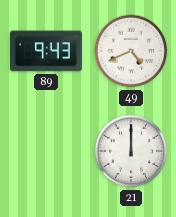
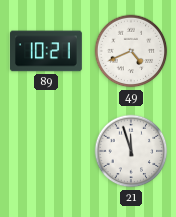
89: 9:43 -> 10:21 (46, 51)
21: 12:00 -> 11:57 (131, 151)
